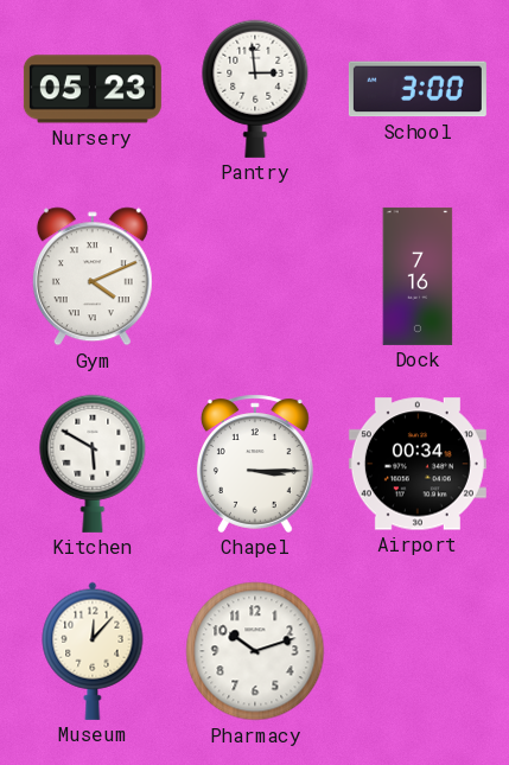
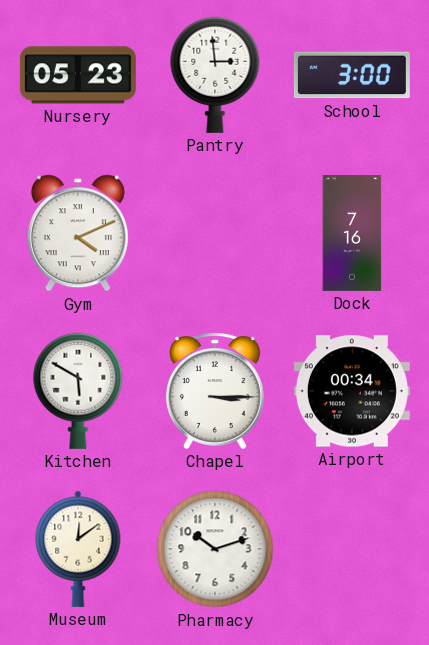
Museum: 12:07 -> 12:09 (78, 549)
